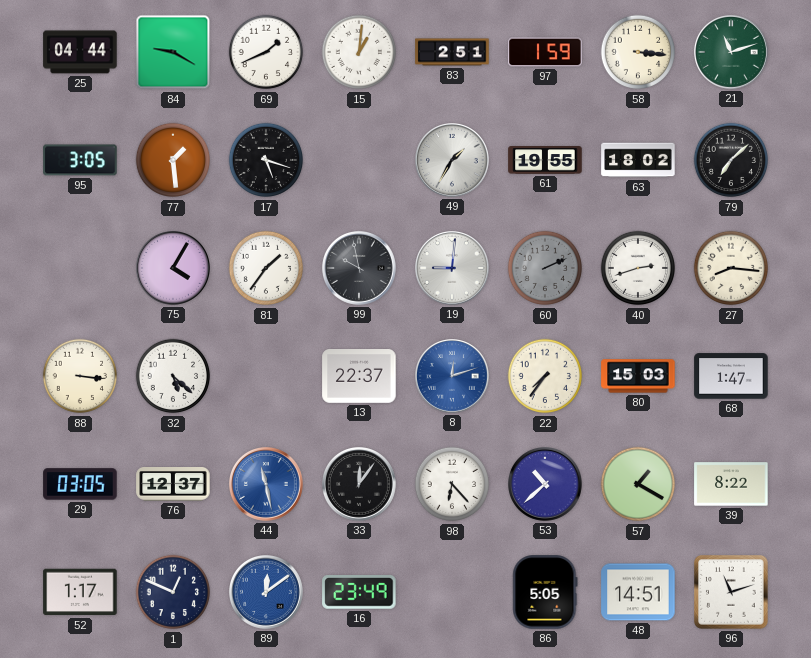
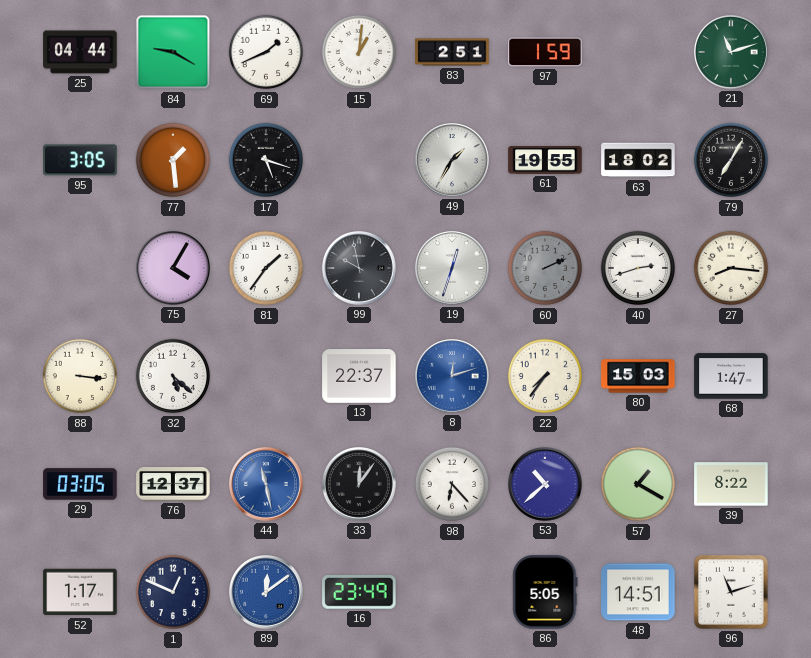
58: 3:16 -> none (638, 52)
79: 7:08 -> 7:05 (731, 160)
19: 9:01 -> 12:33 (453, 269)
